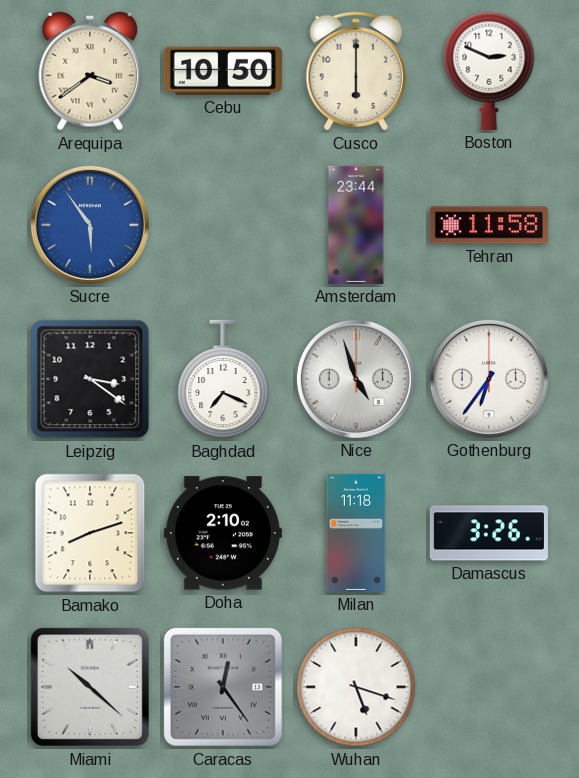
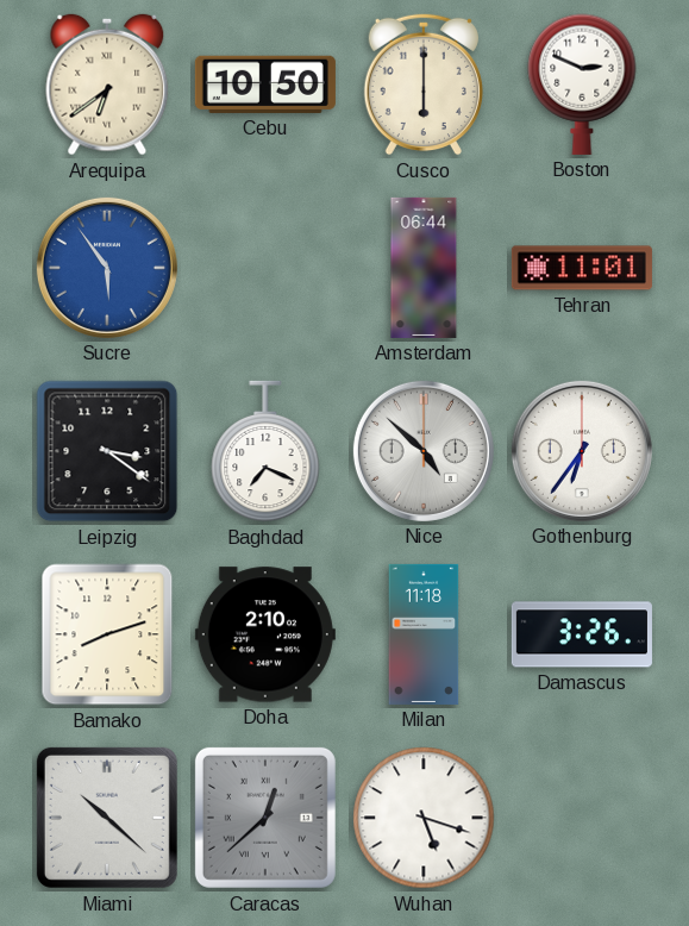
Arequipa: 3:39 -> 6:39 (107, 85)
Amsterdam: 23:44 -> 06:44 (424, 268)
Tehran: 11:58 -> 11:01 (582, 268)
Nice: 4:57 -> 4:52 (424, 451)
Caracas: 12:24 -> 12:38 (265, 818)
